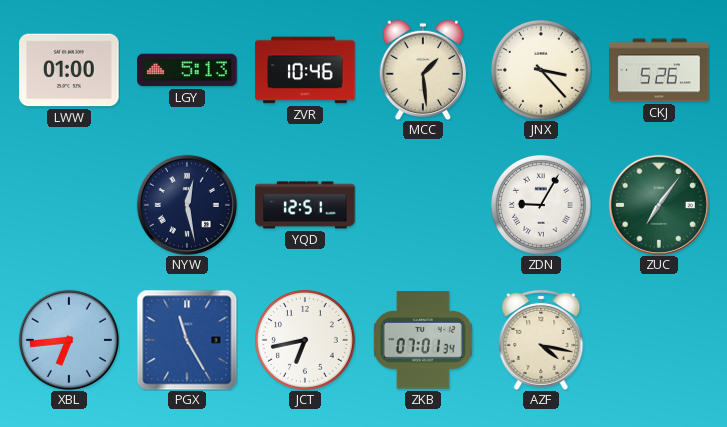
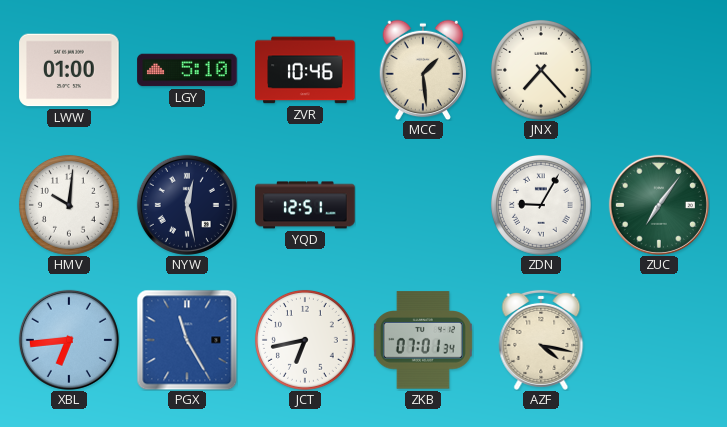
LGY: 5:13 -> 5:10 (187, 70)
JNX: 3:23 -> 7:23 (541, 70)
CKJ: 5:26 -> none (659, 70)
HMV: none -> 10:01 (69, 205)
